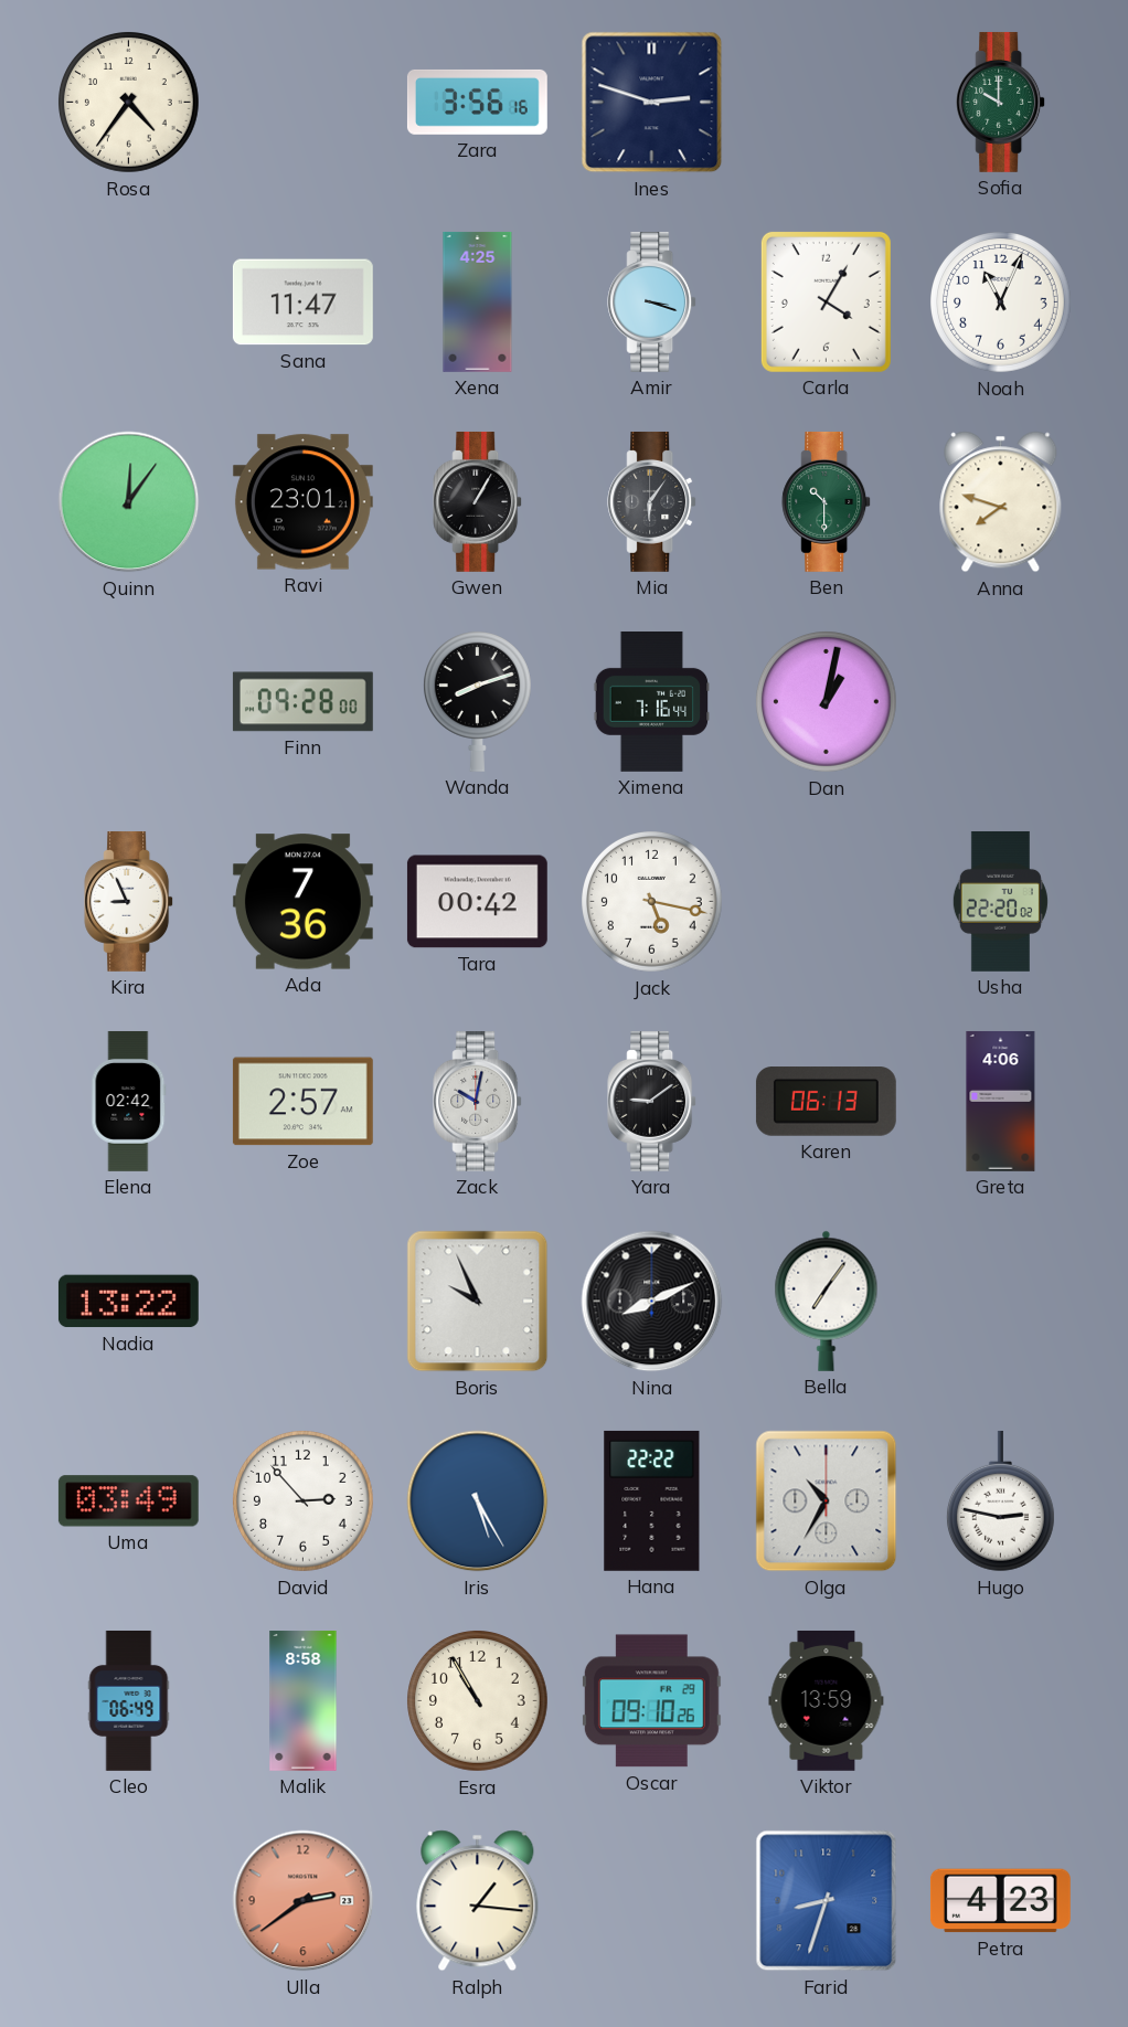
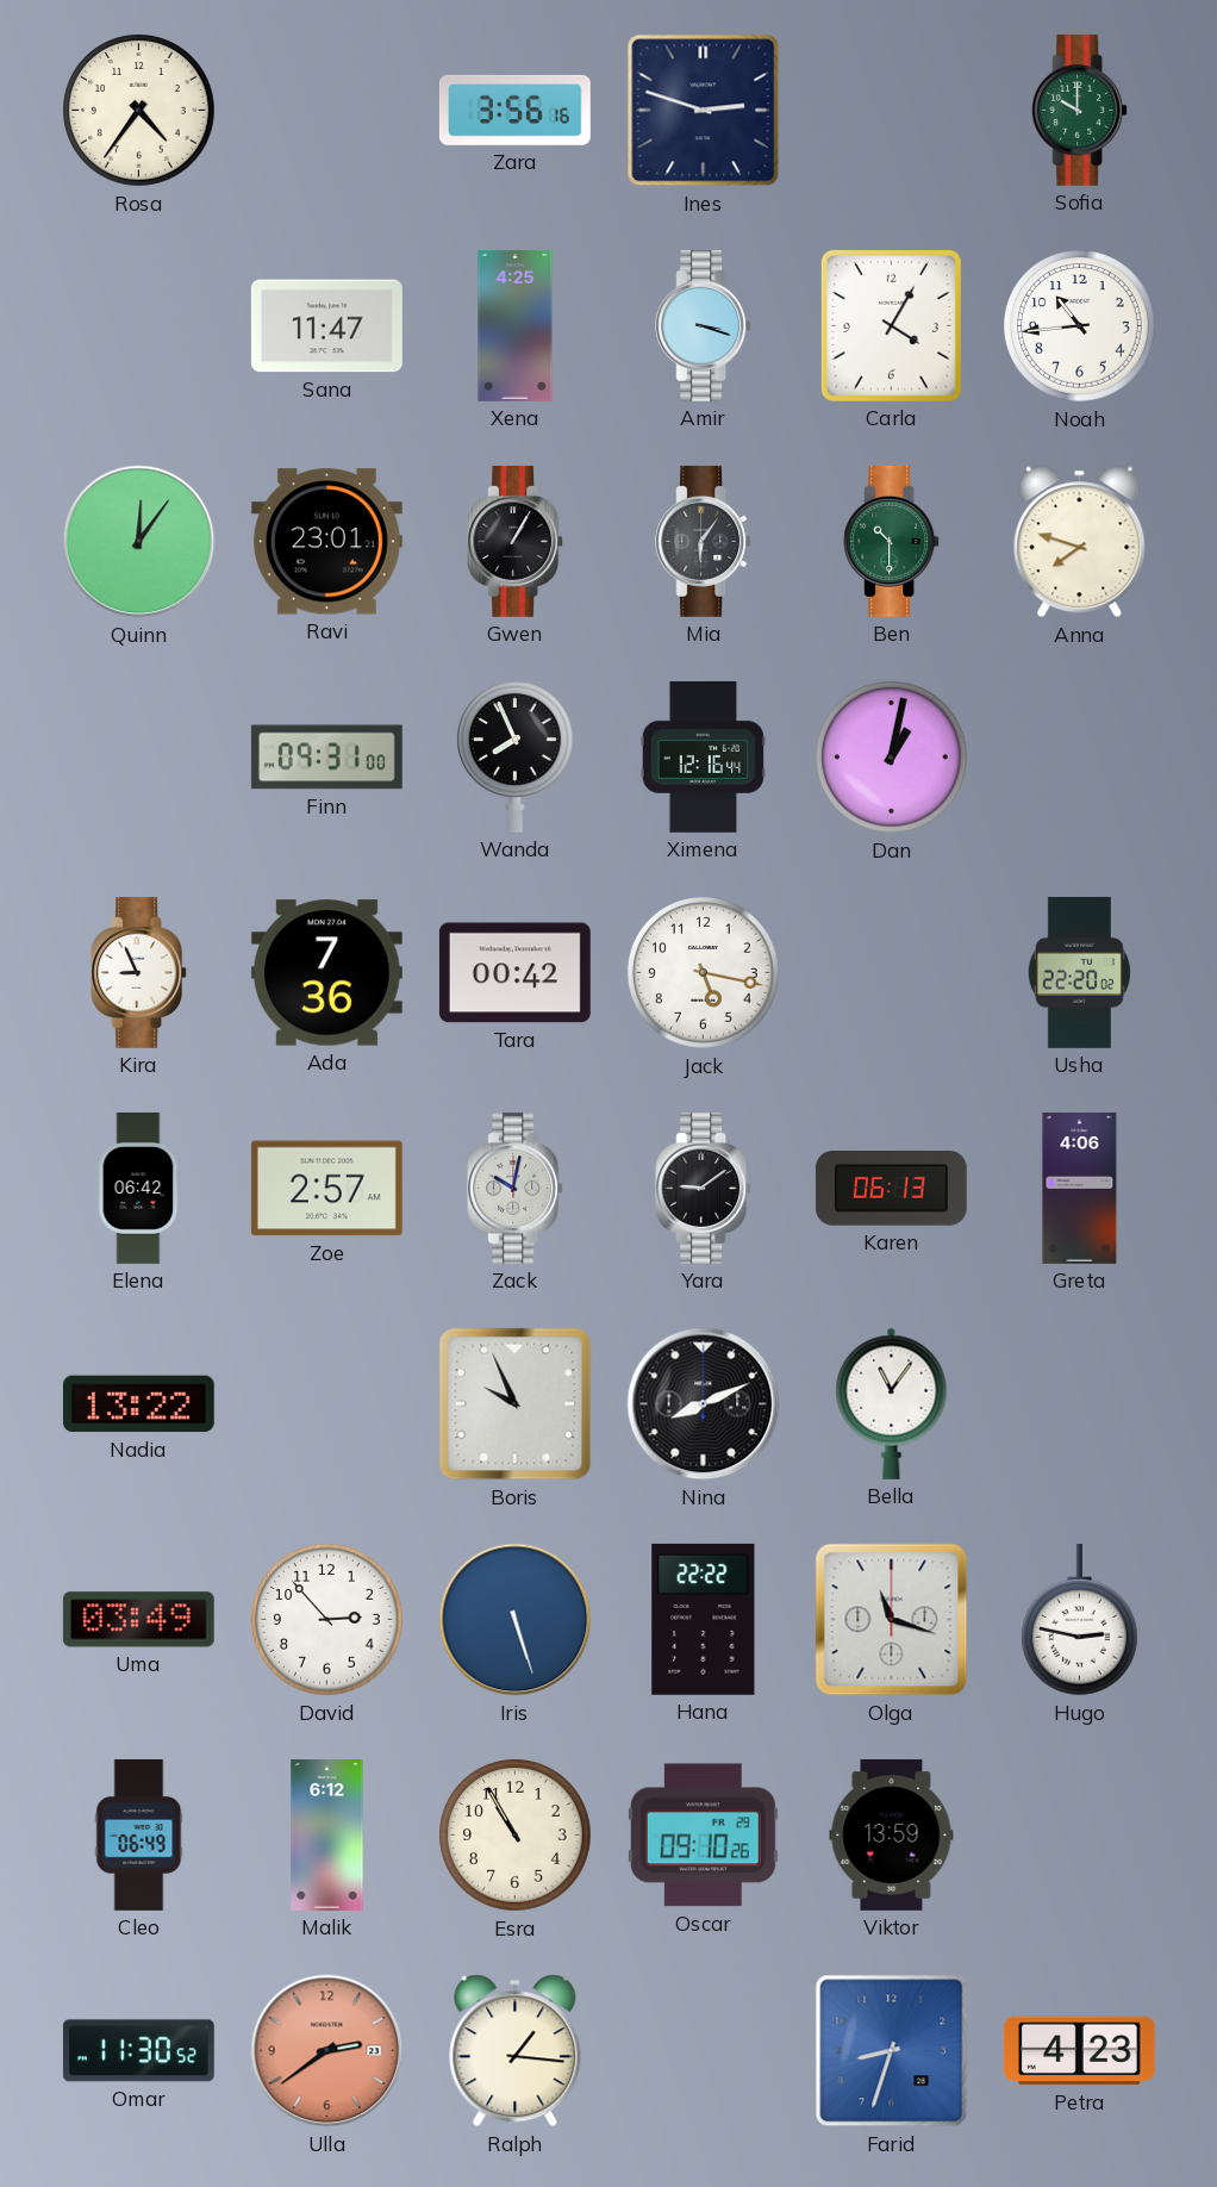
Noah: 11:04 -> 10:44 (1080, 326)
Finn: 09:28 -> 09:31 (326, 758)
Wanda: 8:12 -> 7:56 (514, 756)
Ximena: 7:16 -> 12:16 (704, 756)
Elena: 02:42 -> 06:42 (139, 1188)
Bella: 7:06 -> 11:06 (892, 1403)
Iris: 5:25 -> 5:27 (516, 1620)
Olga: 10:35 -> 11:18 (892, 1620)
Malik: 8:58 -> 6:12 (327, 1836)
Omar: none -> 11:30 (138, 2051)
